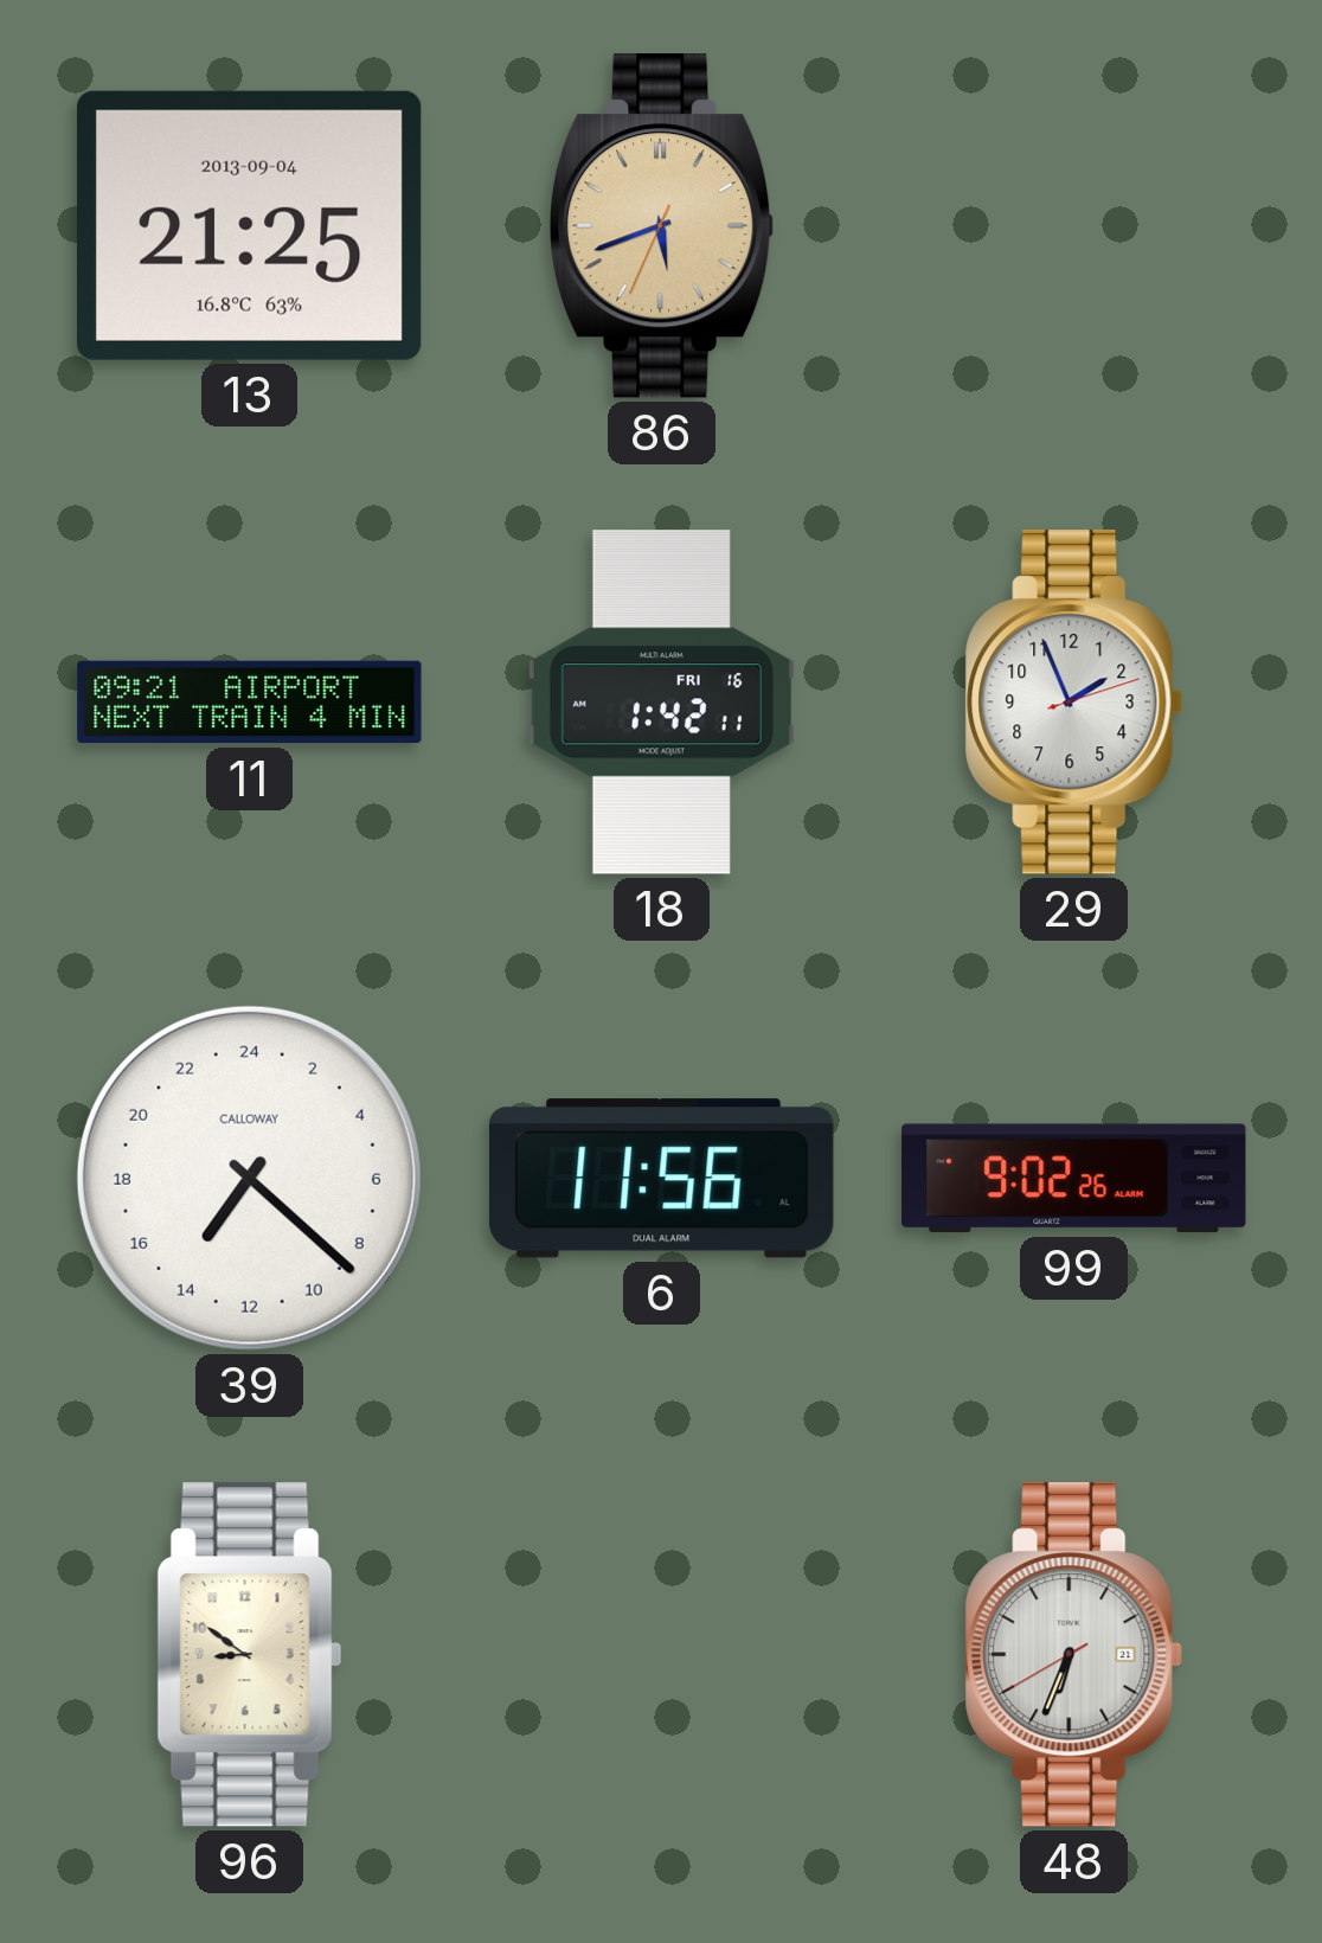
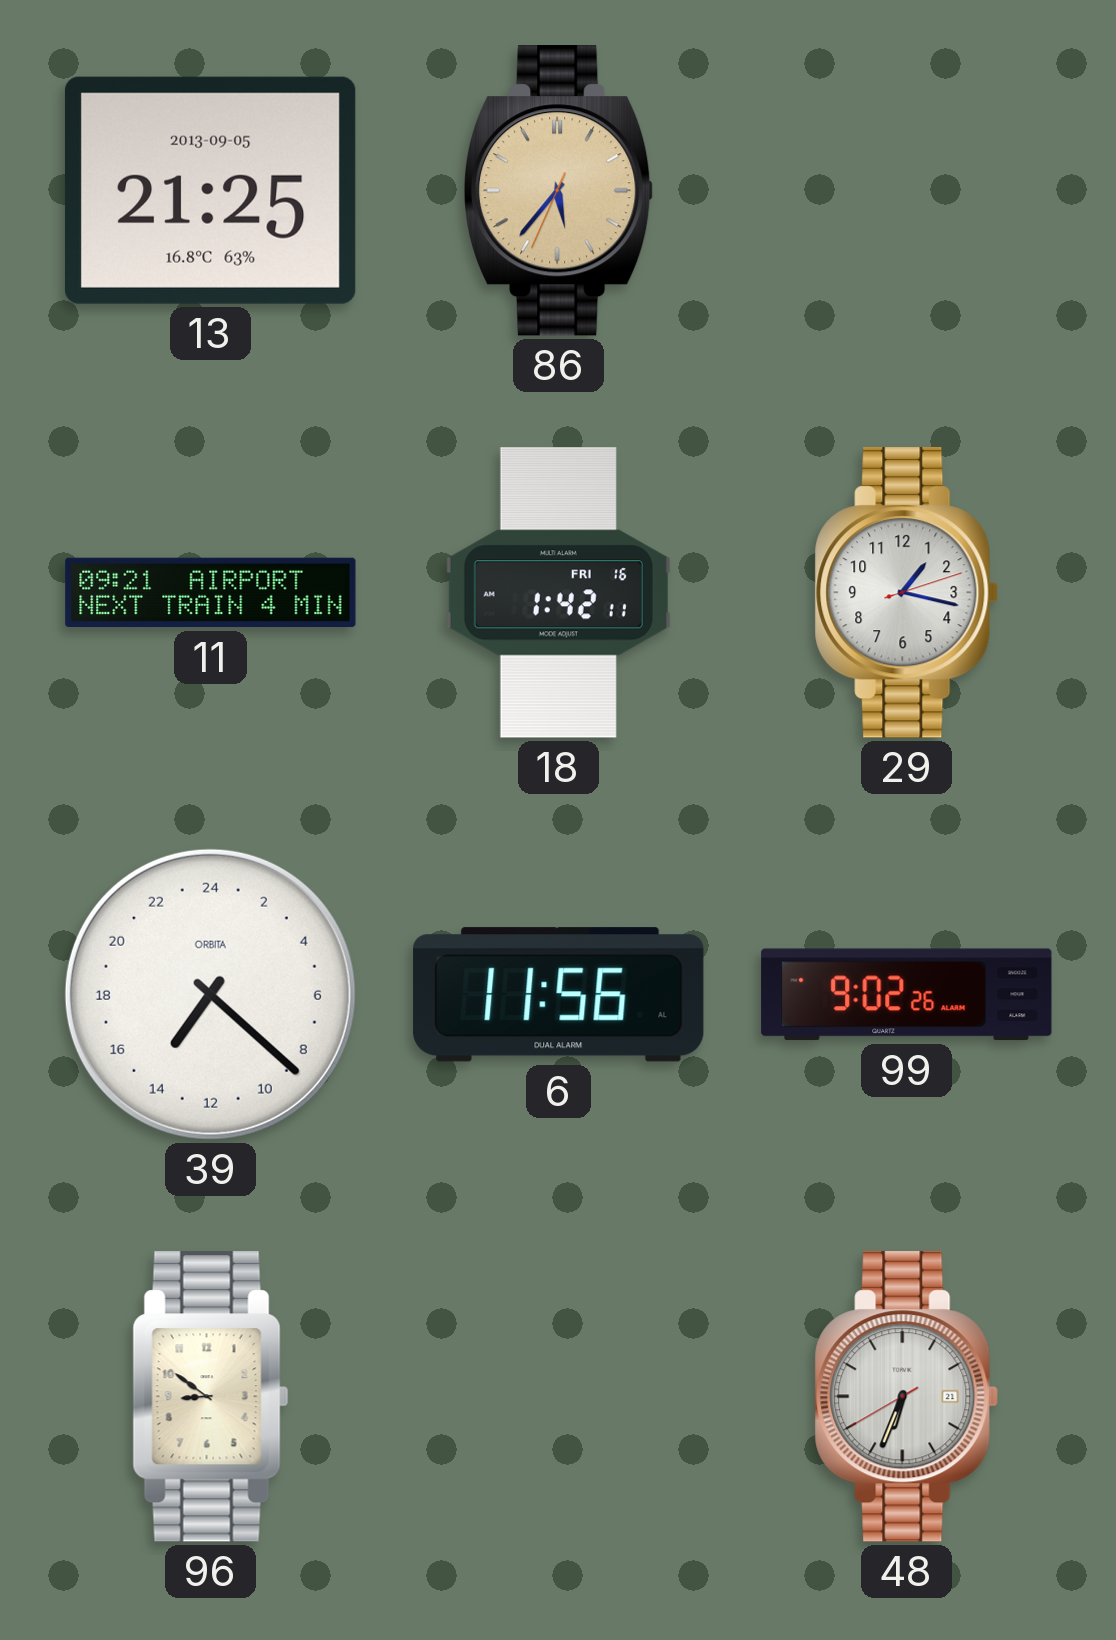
13 date: 2013-09-04 -> 2013-09-05 (210, 190)
86: 5:41 -> 5:36 (559, 191)
29: 1:56 -> 1:17 (907, 593)
39 brand: CALLOWAY -> ORBITA (210, 994)
